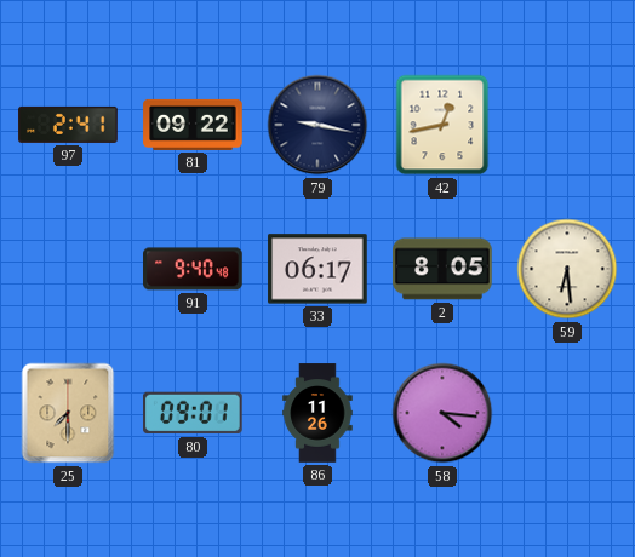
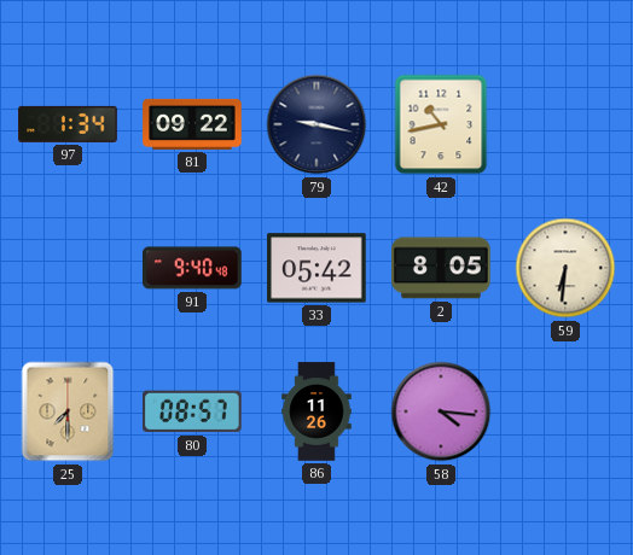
97: 2:41 -> 1:34 (68, 124)
42: 12:43 -> 10:43 (441, 124)
33: 06:17 -> 05:42 (316, 268)
59: 6:29 -> 6:31 (565, 268)
80: 09:01 -> 08:57 (193, 411)
